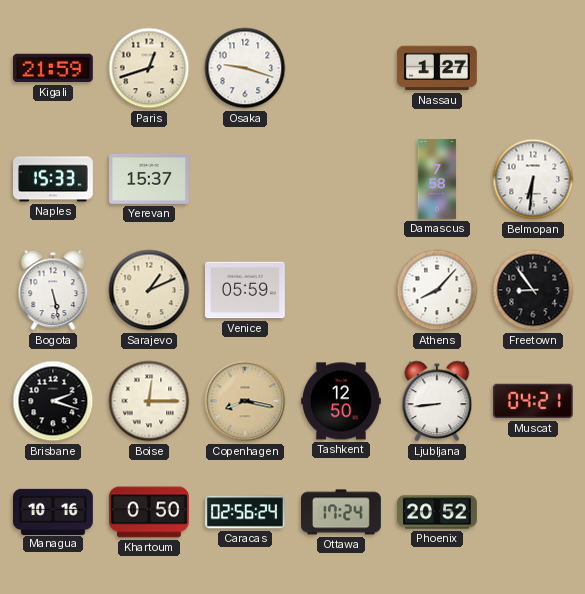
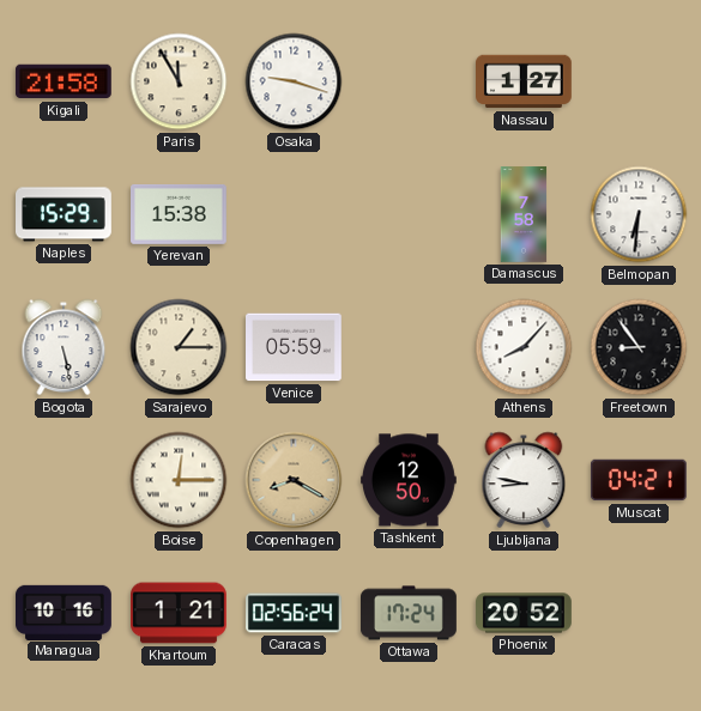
Kigali: 21:59 -> 21:58 (64, 81)
Paris: 12:42 -> 11:55 (179, 81)
Naples: 15:33 -> 15:29 (65, 214)
Yerevan: 15:37 -> 15:38 (180, 214)
Sarajevo: 1:11 -> 1:15 (179, 347)
Brisbane: 2:18 -> none (53, 401)
Copenhagen: 8:17 -> 8:20 (294, 480)
Ljubljana: 8:44 -> 8:47 (524, 480)
Khartoum: 0:50 -> 1:21 (180, 613)
